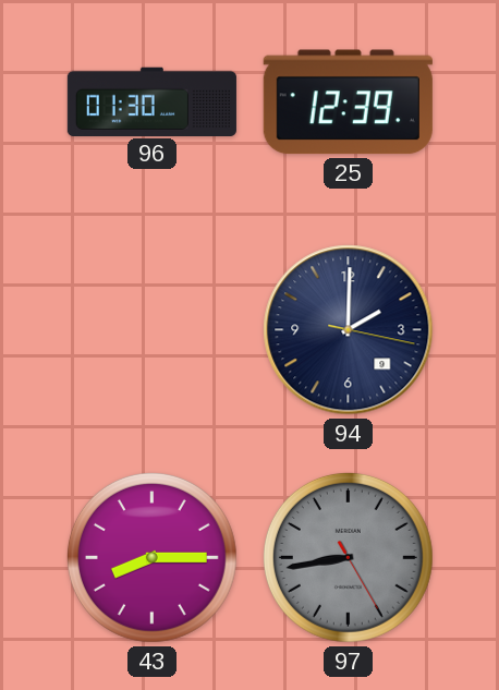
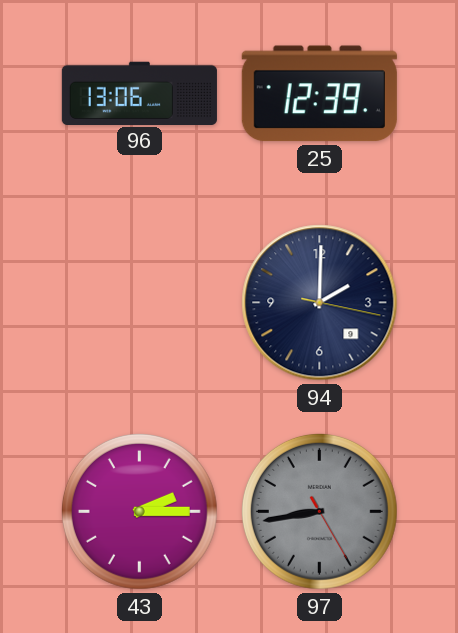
96: 01:30 -> 13:06 (139, 93)
43: 8:15 -> 2:15 (139, 511)
